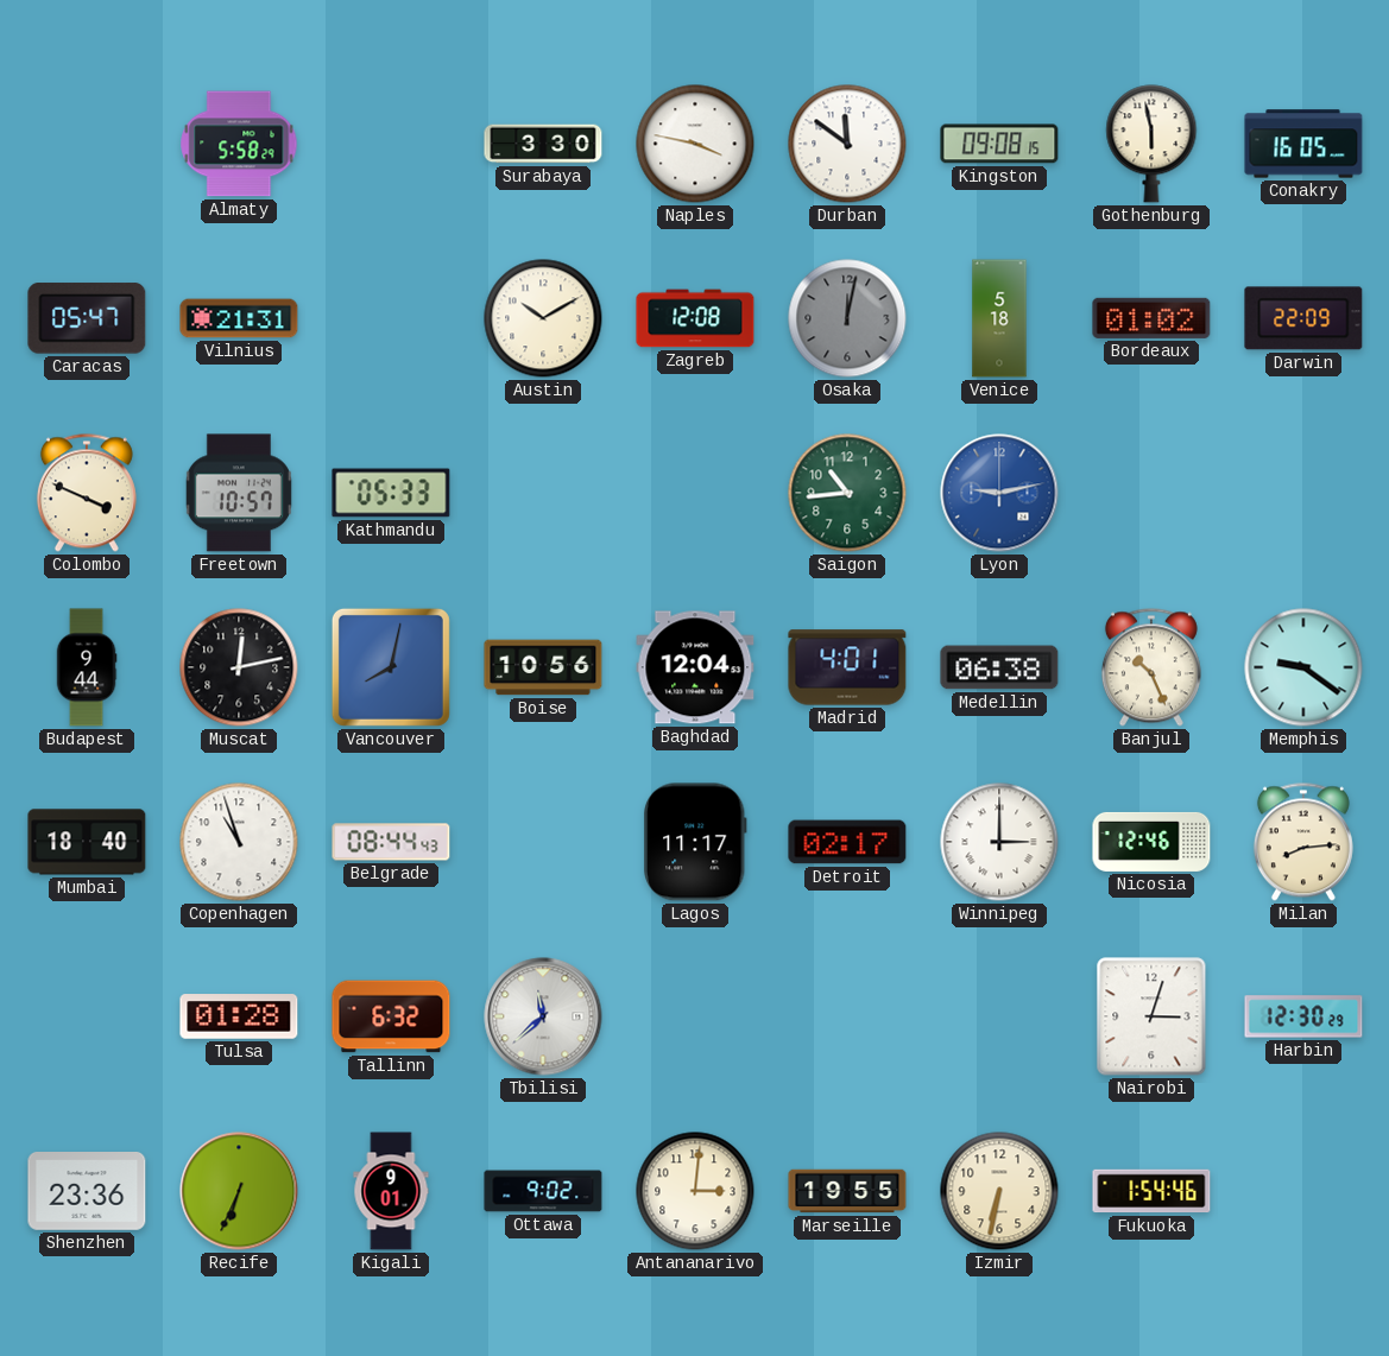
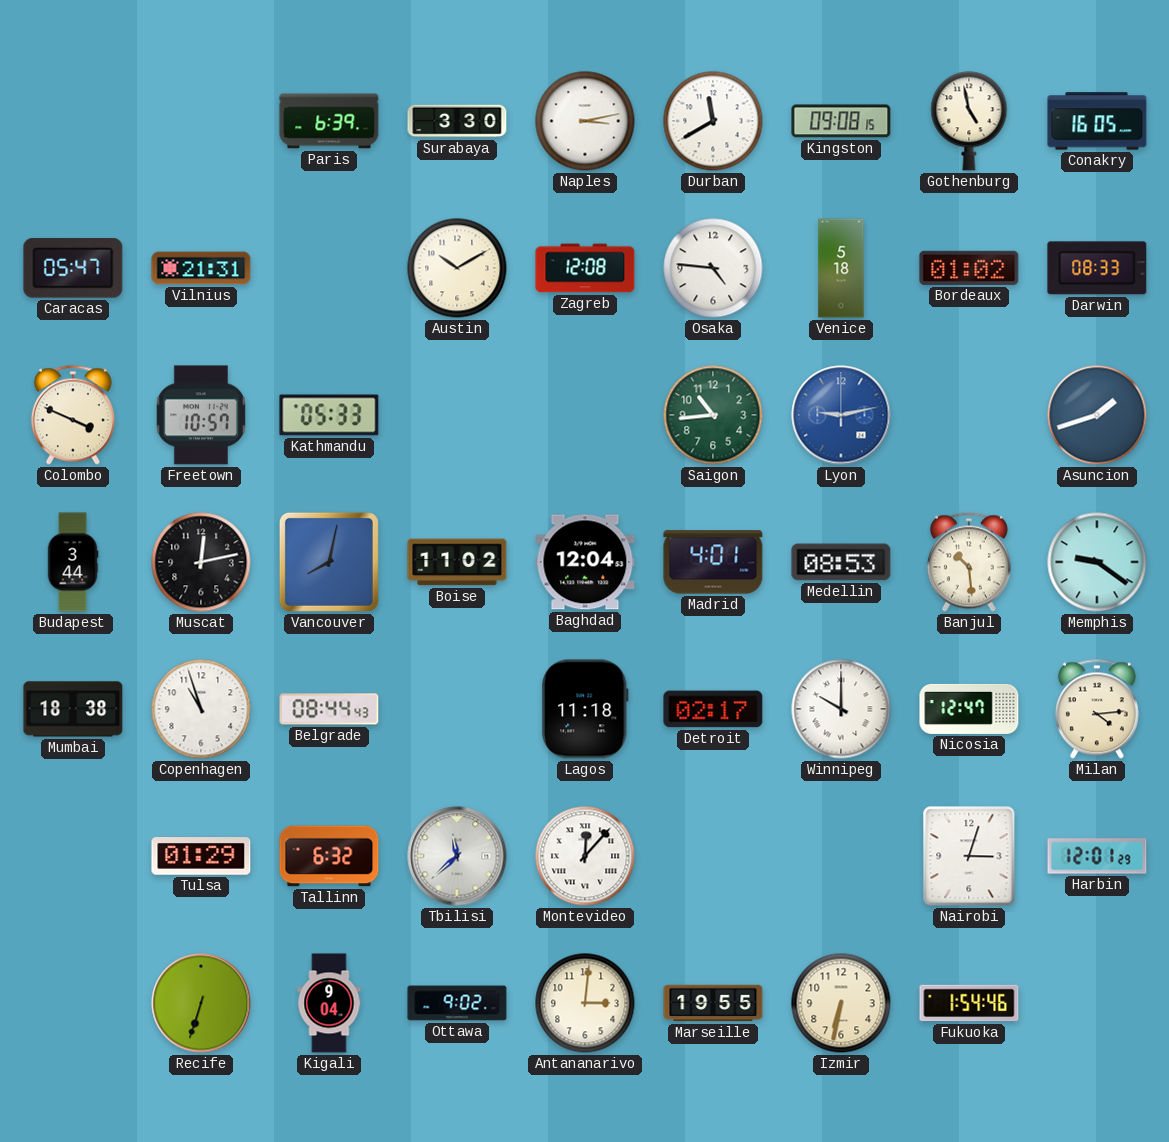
Almaty: 5:58 -> none (239, 144)
Paris: none -> 6:39 (329, 121)
Naples: 3:47 -> 3:13 (585, 121)
Durban: 11:51 -> 11:40 (713, 121)
Gothenburg: 5:58 -> 4:58 (969, 121)
Osaka: 12:02 -> 4:46 (713, 268)
Osaka dial: grey -> white (713, 268)
Darwin: 22:09 -> 08:33 (1097, 268)
Asuncion: none -> 1:42 (1097, 415)
Budapest: 9:44 -> 3:44 (73, 562)
Boise: 10:56 -> 11:02 (457, 562)
Medellin: 06:38 -> 08:53 (841, 562)
Banjul: 10:26 -> 10:29 (969, 562)
Mumbai: 18:40 -> 18:38 (73, 709)
Lagos: 11:17 -> 11:18 (585, 709)
Winnipeg: 3:00 -> 10:00 (841, 709)
Nicosia: 12:46 -> 12:47 (969, 709)
Milan: 8:14 -> 4:14 (1097, 709)
Tulsa: 01:28 -> 01:29 (201, 856)
Montevideo: none -> 12:07 (585, 856)
Harbin: 12:30 -> 12:01 (1097, 856)
Shenzhen: 23:36 -> none (87, 1192)
Recife: 6:34 -> 6:33 (201, 1003)
Kigali: 9:01 -> 9:04 (329, 1003)
